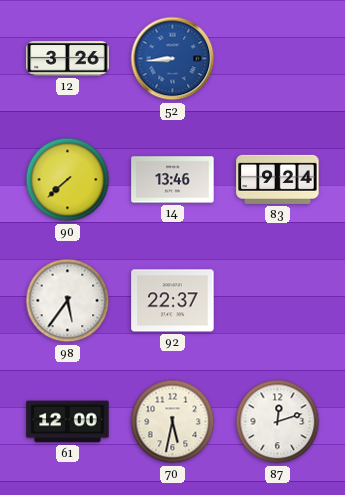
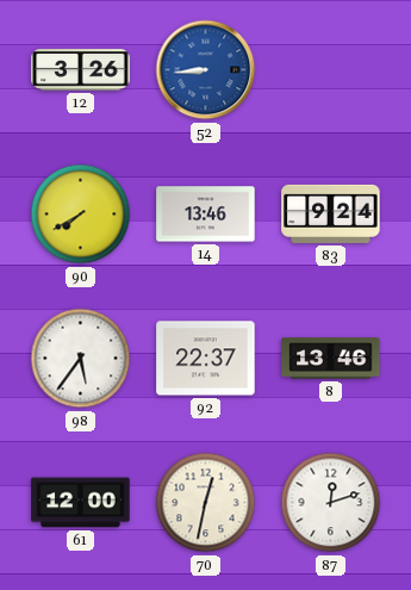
90: 7:38 -> 7:40 (81, 215)
8: none -> 13:46 (331, 359)
70: 5:32 -> 12:32 (206, 503)
